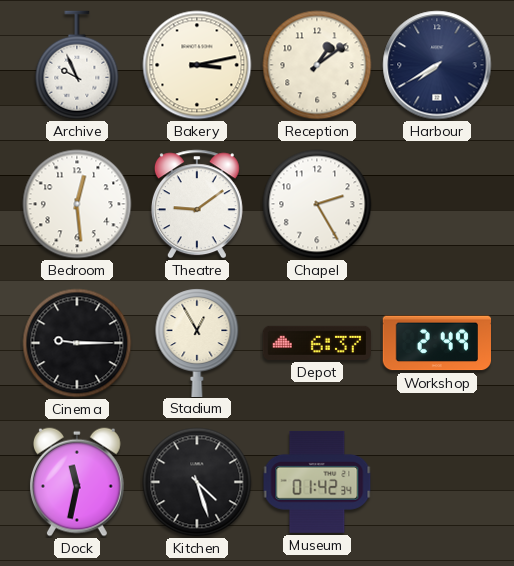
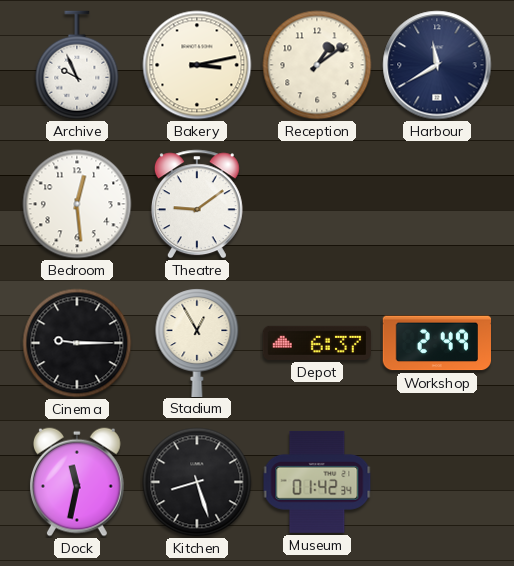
Harbour: 7:40 -> 11:40 (437, 65)
Chapel: 2:25 -> none (317, 204)
Kitchen: 4:27 -> 8:27 (197, 482)
